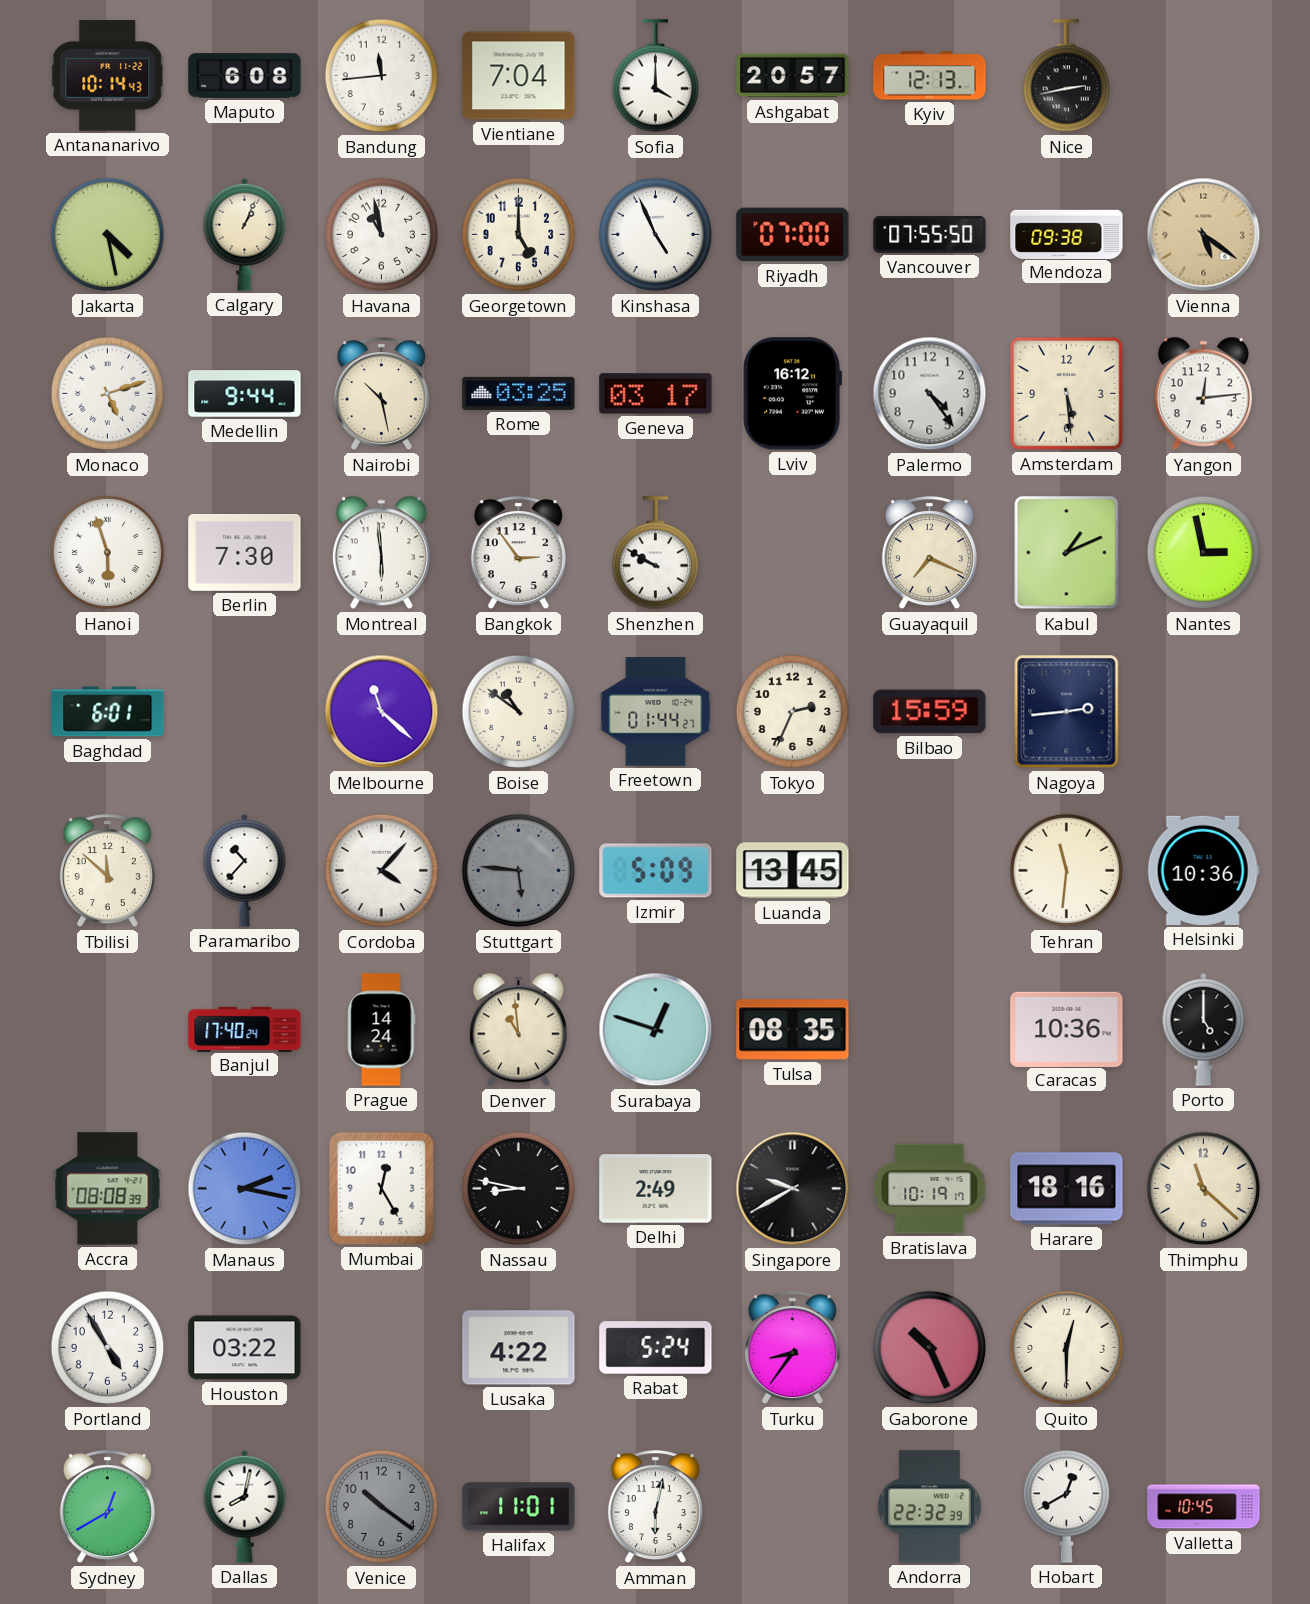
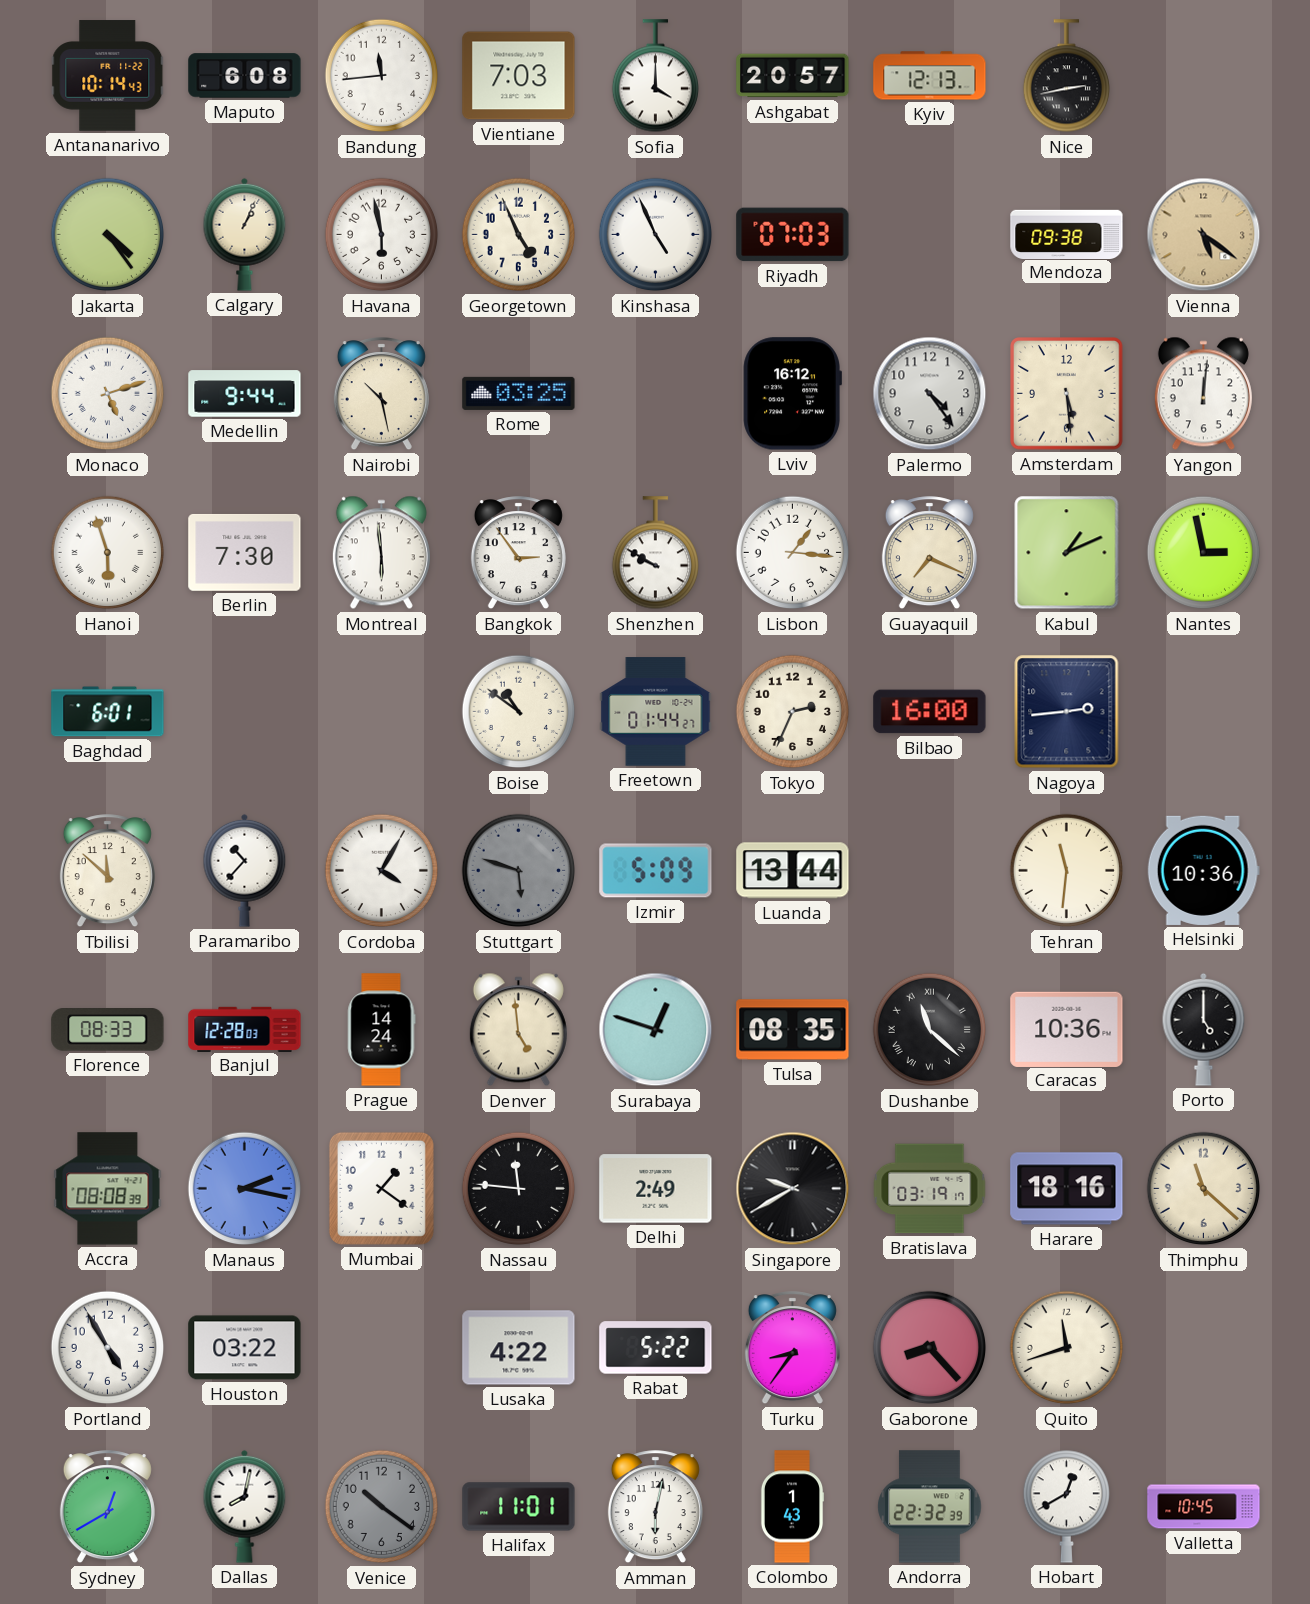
Vientiane: 7:04 -> 7:03 (519, 76)
Jakarta: 4:28 -> 4:24 (108, 235)
Havana: 10:58 -> 5:58 (382, 235)
Georgetown: 5:00 -> 4:56 (519, 235)
Riyadh: 07:00 -> 07:03 (793, 235)
Vancouver: 07:55 -> none (930, 235)
Geneva: 03:17 -> none (656, 394)
Yangon: 12:14 -> 12:01 (1203, 394)
Lisbon: none -> 1:16 (793, 553)
Melbourne: 11:22 -> none (382, 712)
Bilbao: 15:59 -> 16:00 (930, 712)
Cordoba: 4:07 -> 4:05 (382, 871)
Stuttgart: 5:46 -> 5:48 (519, 871)
Luanda: 13:45 -> 13:44 (793, 871)
Florence: none -> 08:33 (108, 1030)
Banjul: 17:40 -> 12:28 (245, 1029)
Denver: 10:59 -> 4:59 (518, 1030)
Dushanbe: none -> 11:22 (930, 1030)
Mumbai: 12:25 -> 1:21 (381, 1188)
Nassau: 8:47 -> 11:46 (519, 1189)
Bratislava: 10:19 -> 03:19 (930, 1189)
Rabat: 5:24 -> 5:22 (656, 1348)
Gaborone: 10:26 -> 8:23 (930, 1348)
Quito: 12:30 -> 11:42 (1067, 1348)
Colombo: none -> 1:43 (792, 1507)
